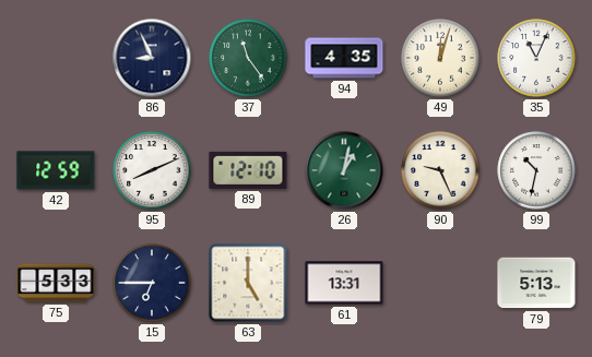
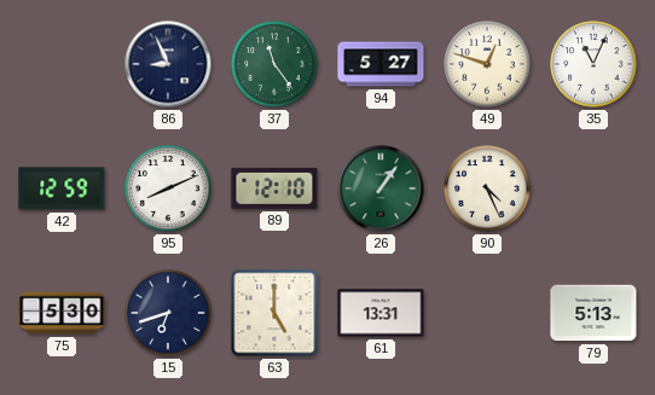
94: 4:35 -> 5:27 (381, 64)
49: 12:03 -> 12:48 (487, 64)
26: 1:02 -> 1:06 (381, 188)
90: 9:26 -> 4:26 (487, 188)
99: 10:32 -> none (536, 170)
75: 5:33 -> 5:30 (62, 313)
15: 6:45 -> 6:42 (168, 313)
